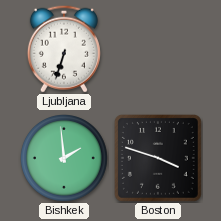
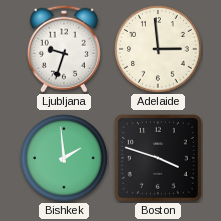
Ljubljana: 6:33 -> 9:33 (64, 49)
Adelaide: none -> 2:59 (159, 50)
